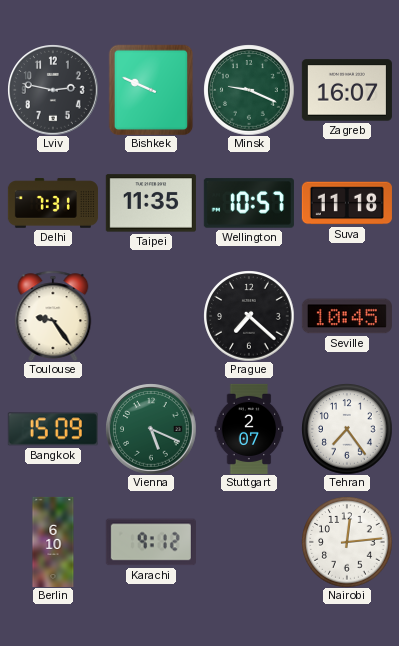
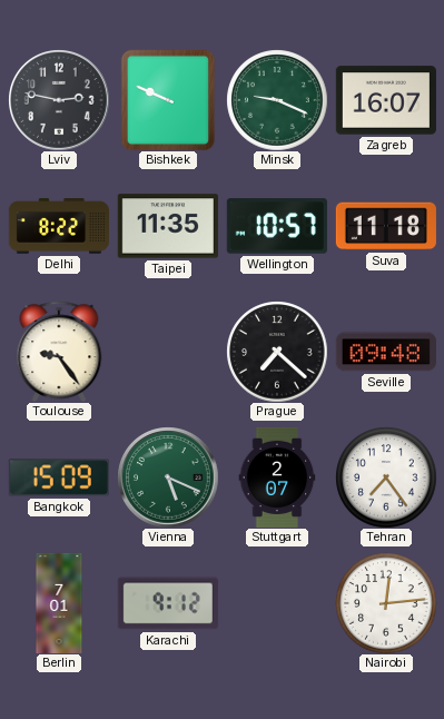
Delhi: 7:31 -> 8:22 (59, 226)
Seville: 10:45 -> 09:48 (386, 352)
Berlin: 6:10 -> 7:01 (59, 602)
